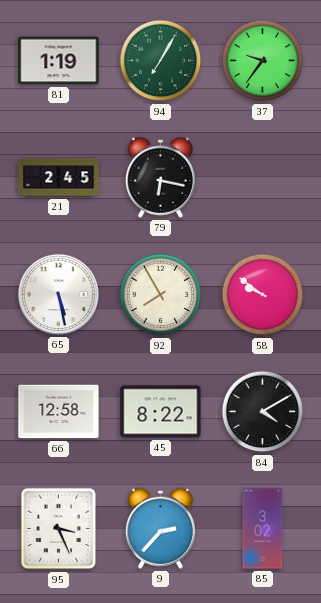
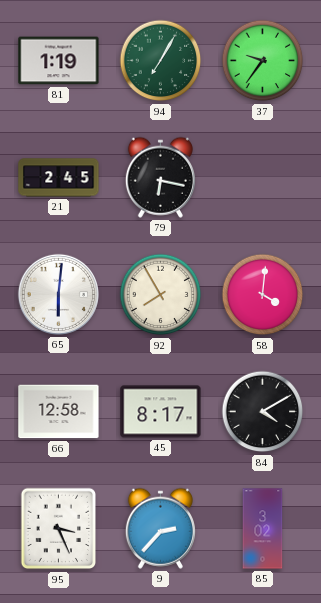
65: 5:28 -> 6:01 (58, 294)
58: 9:51 -> 4:01 (263, 295)
45: 8:22 -> 8:17 (161, 412)
